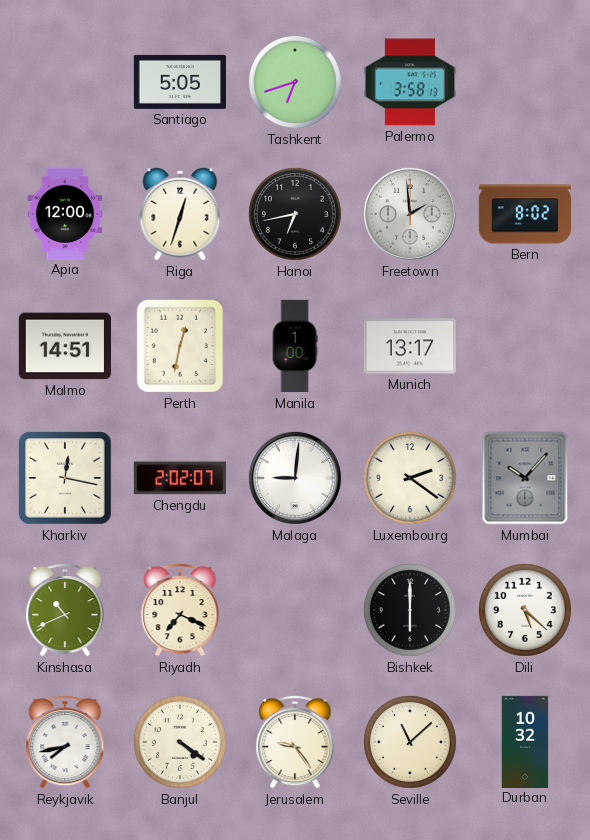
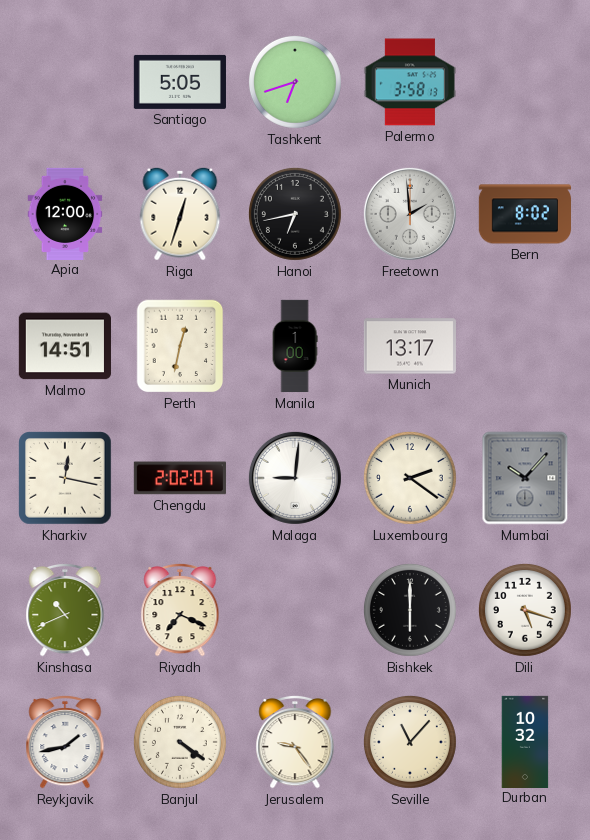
Dili: 5:22 -> 5:18 (525, 610)
Reykjavik: 7:43 -> 1:43 (65, 742)
Seville: 11:08 -> 11:07 (410, 742)
